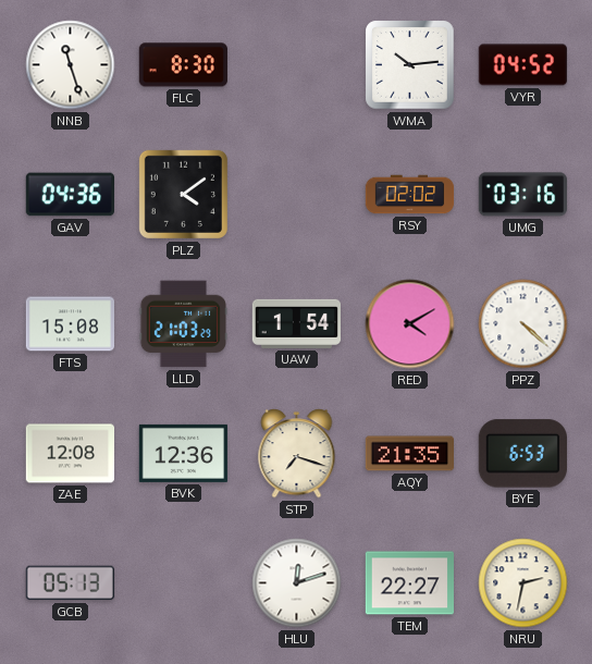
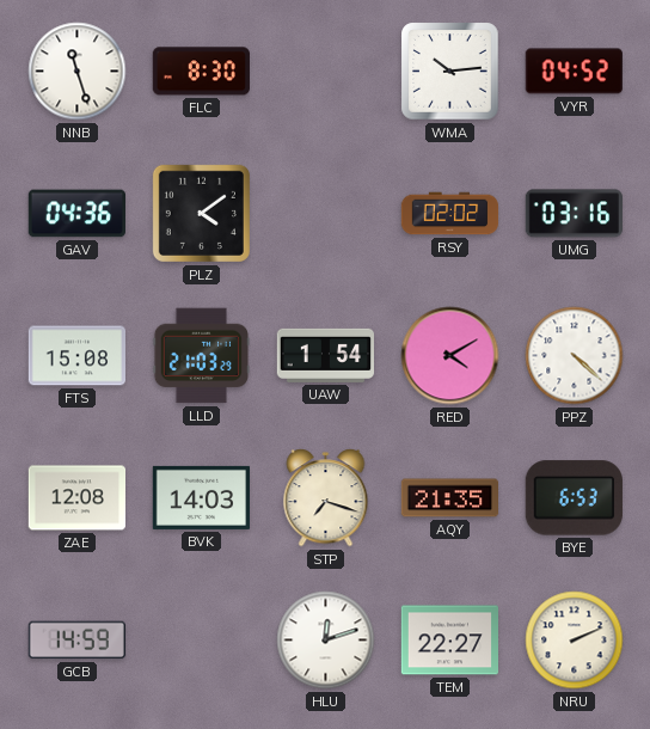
BVK: 12:36 -> 14:03 (201, 497)
GCB: 05:13 -> 14:59 (76, 641)
NRU: 2:32 -> 2:11 (575, 641)
